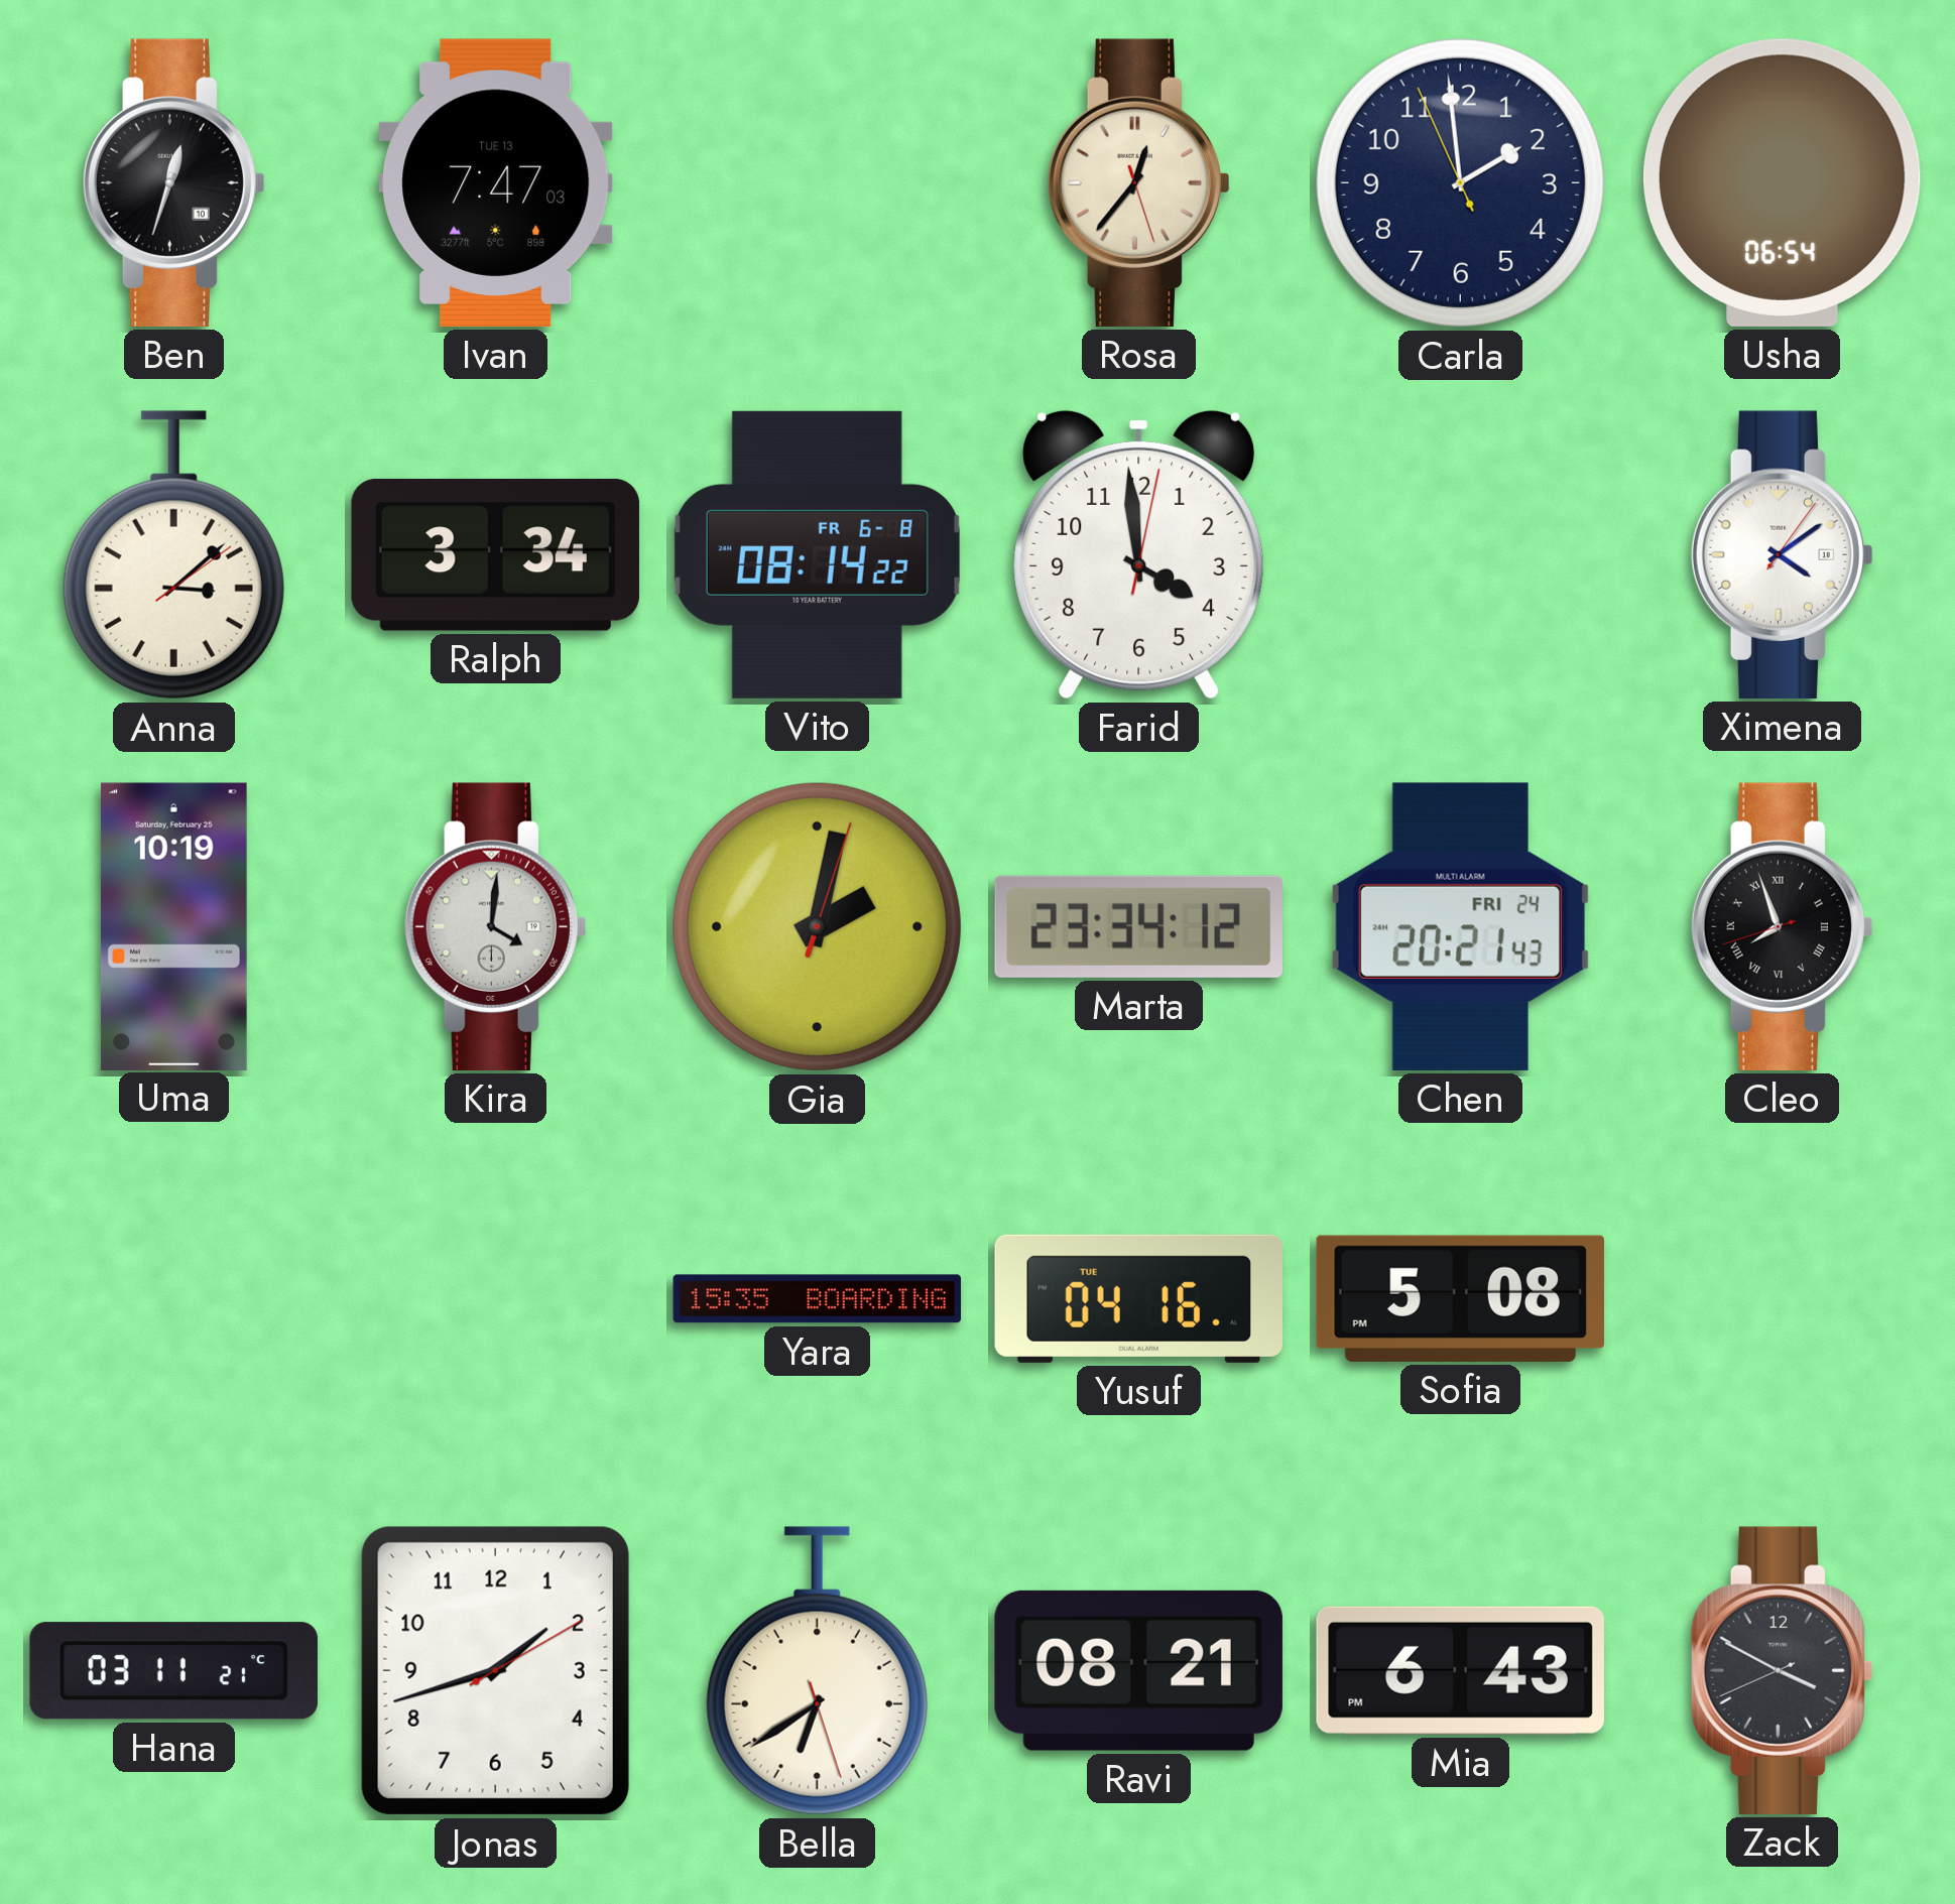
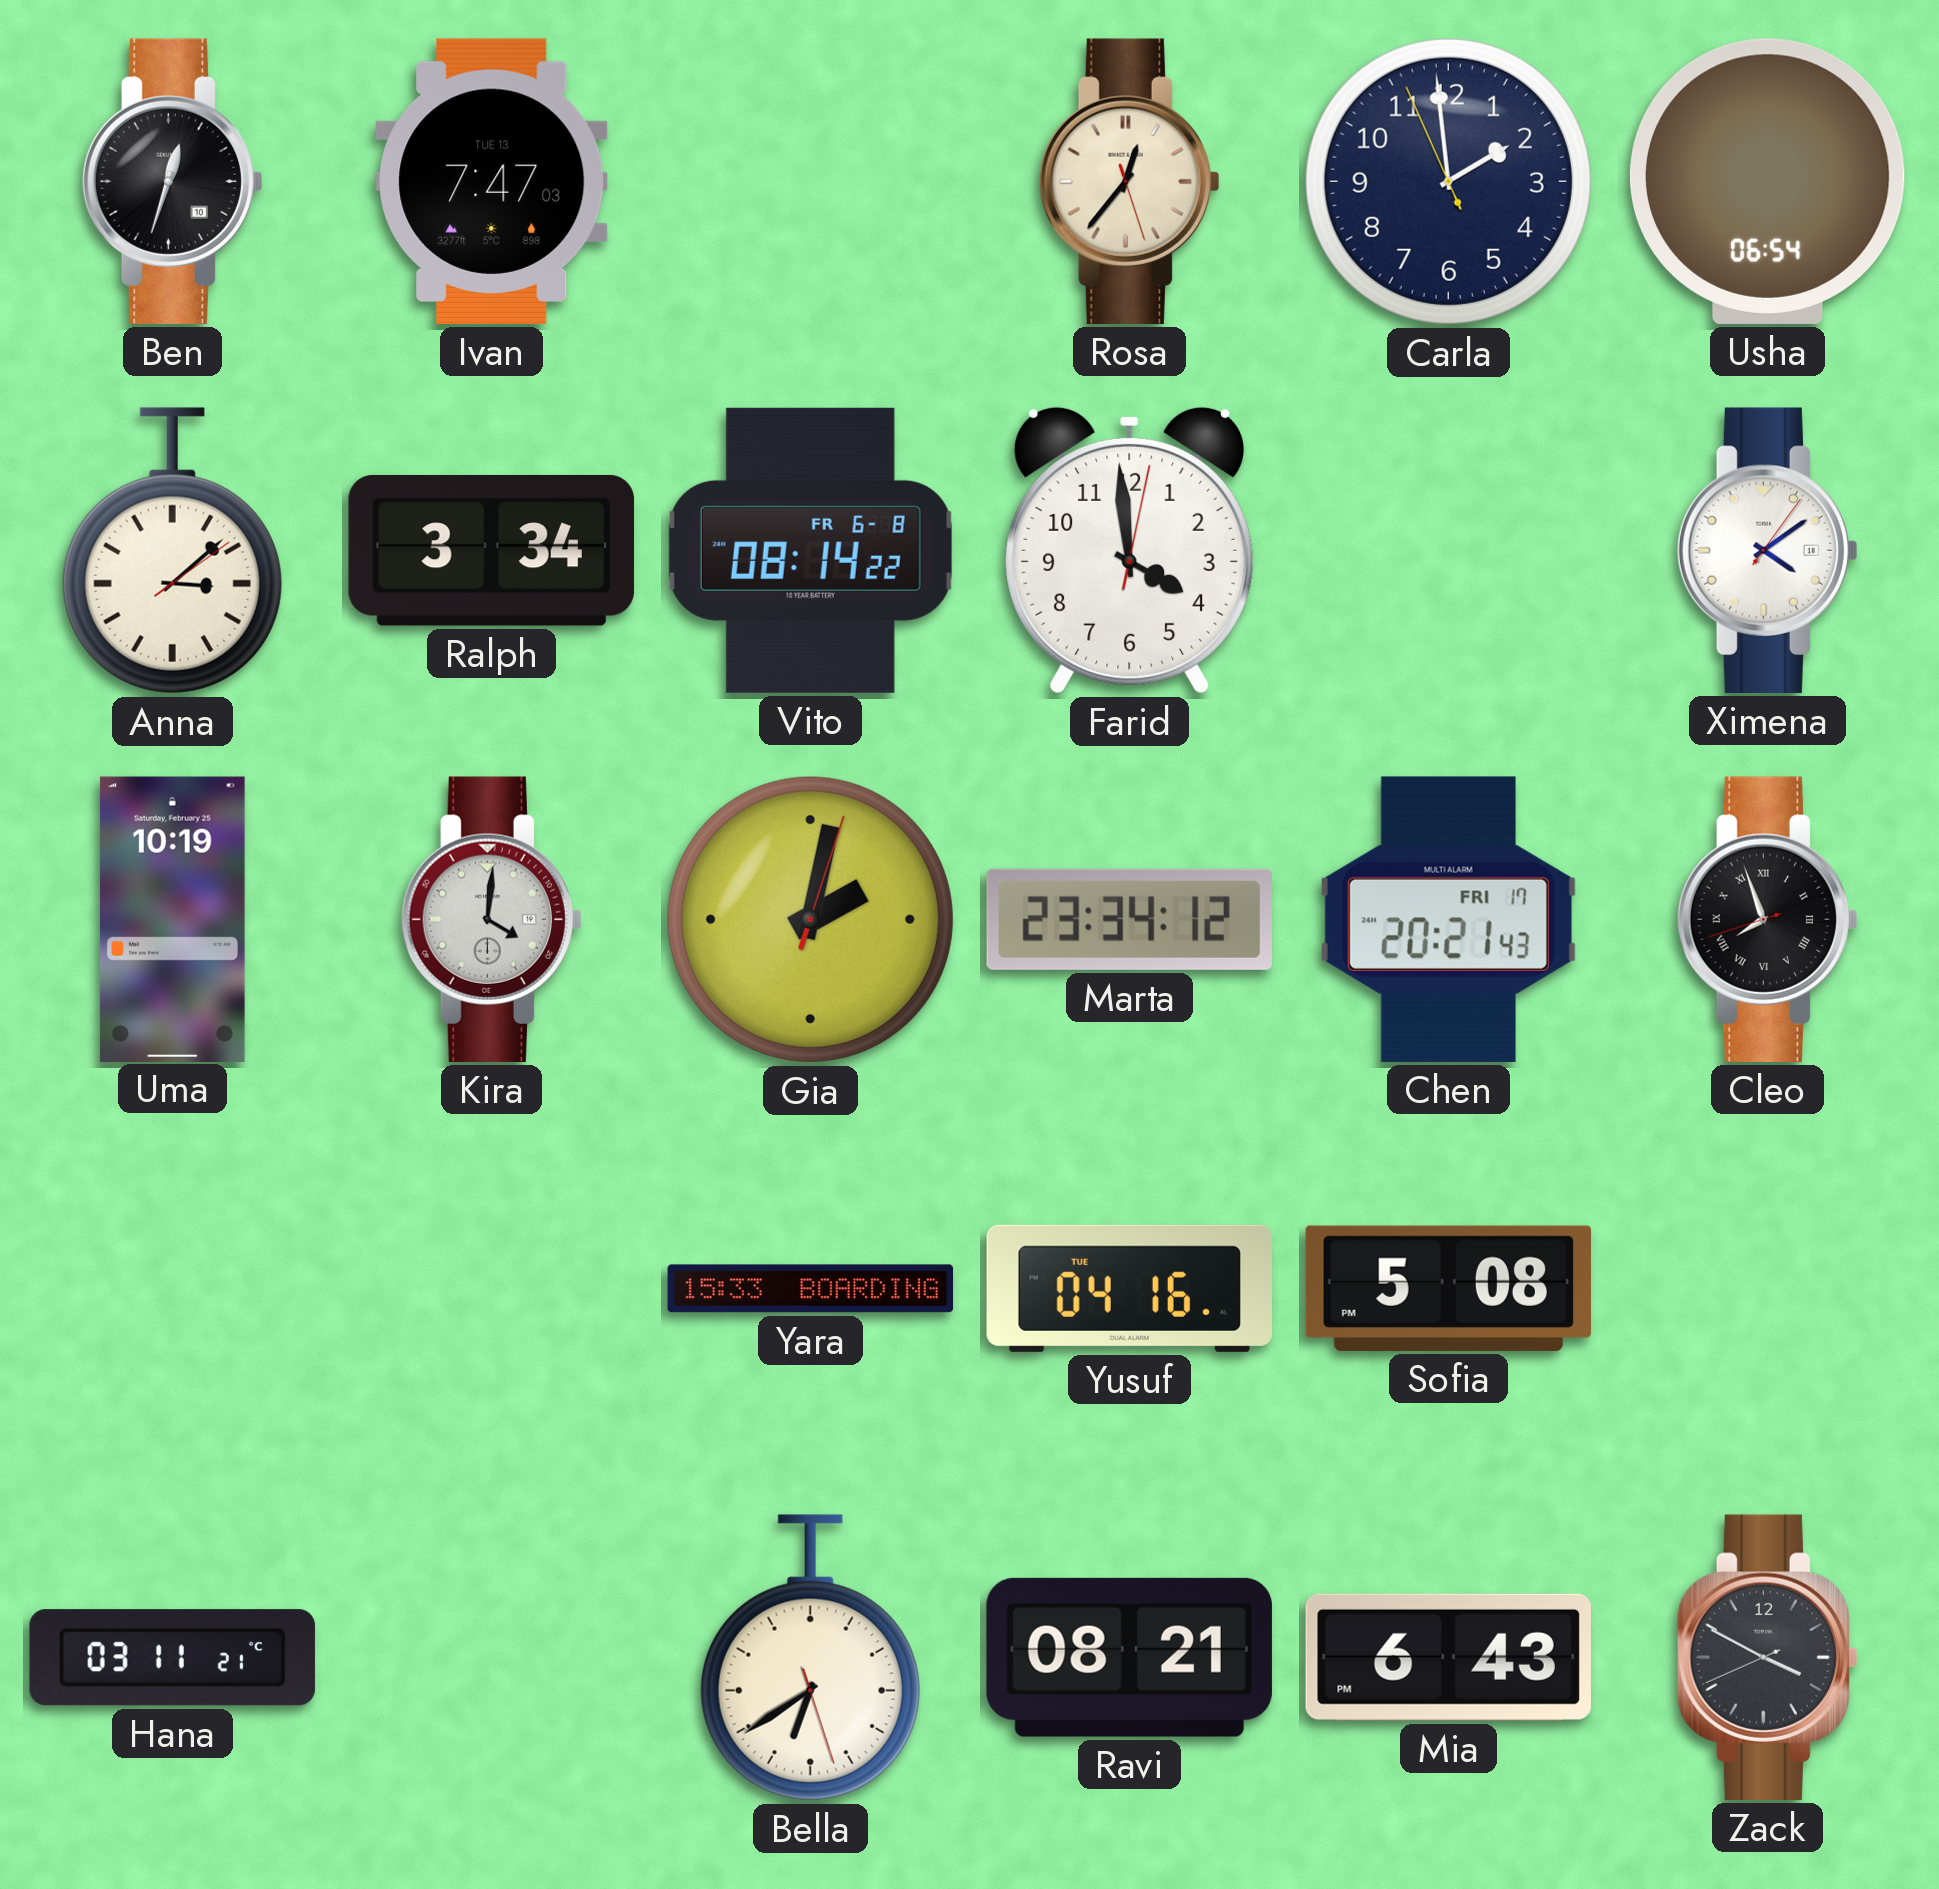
Chen date: FRI 24 -> FRI 17 (1448, 919)
Yara: 15:35 -> 15:33 (811, 1289)
Jonas: 1:42 -> none (495, 1670)
